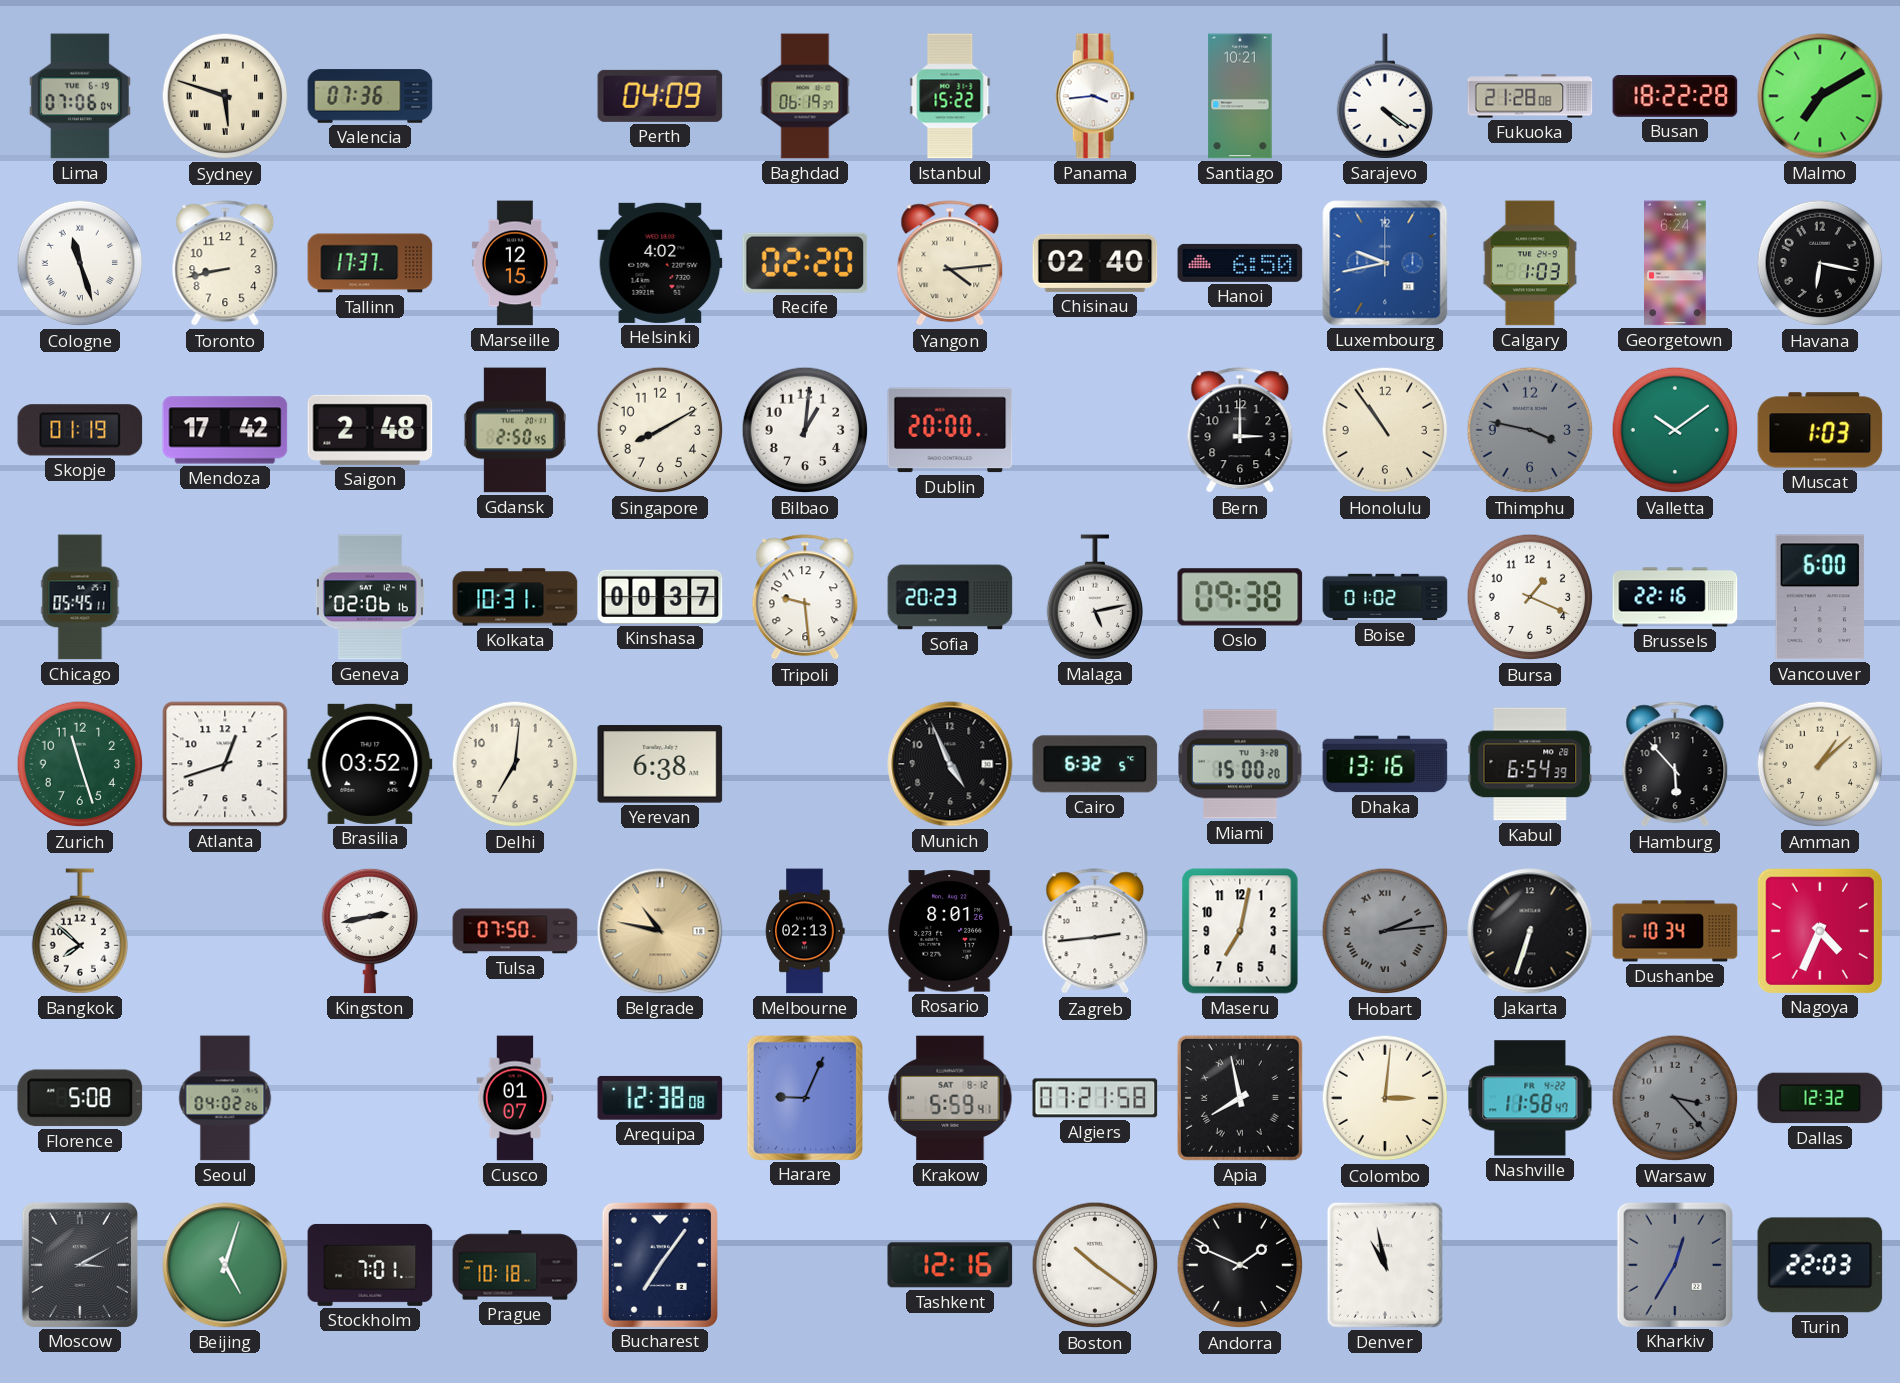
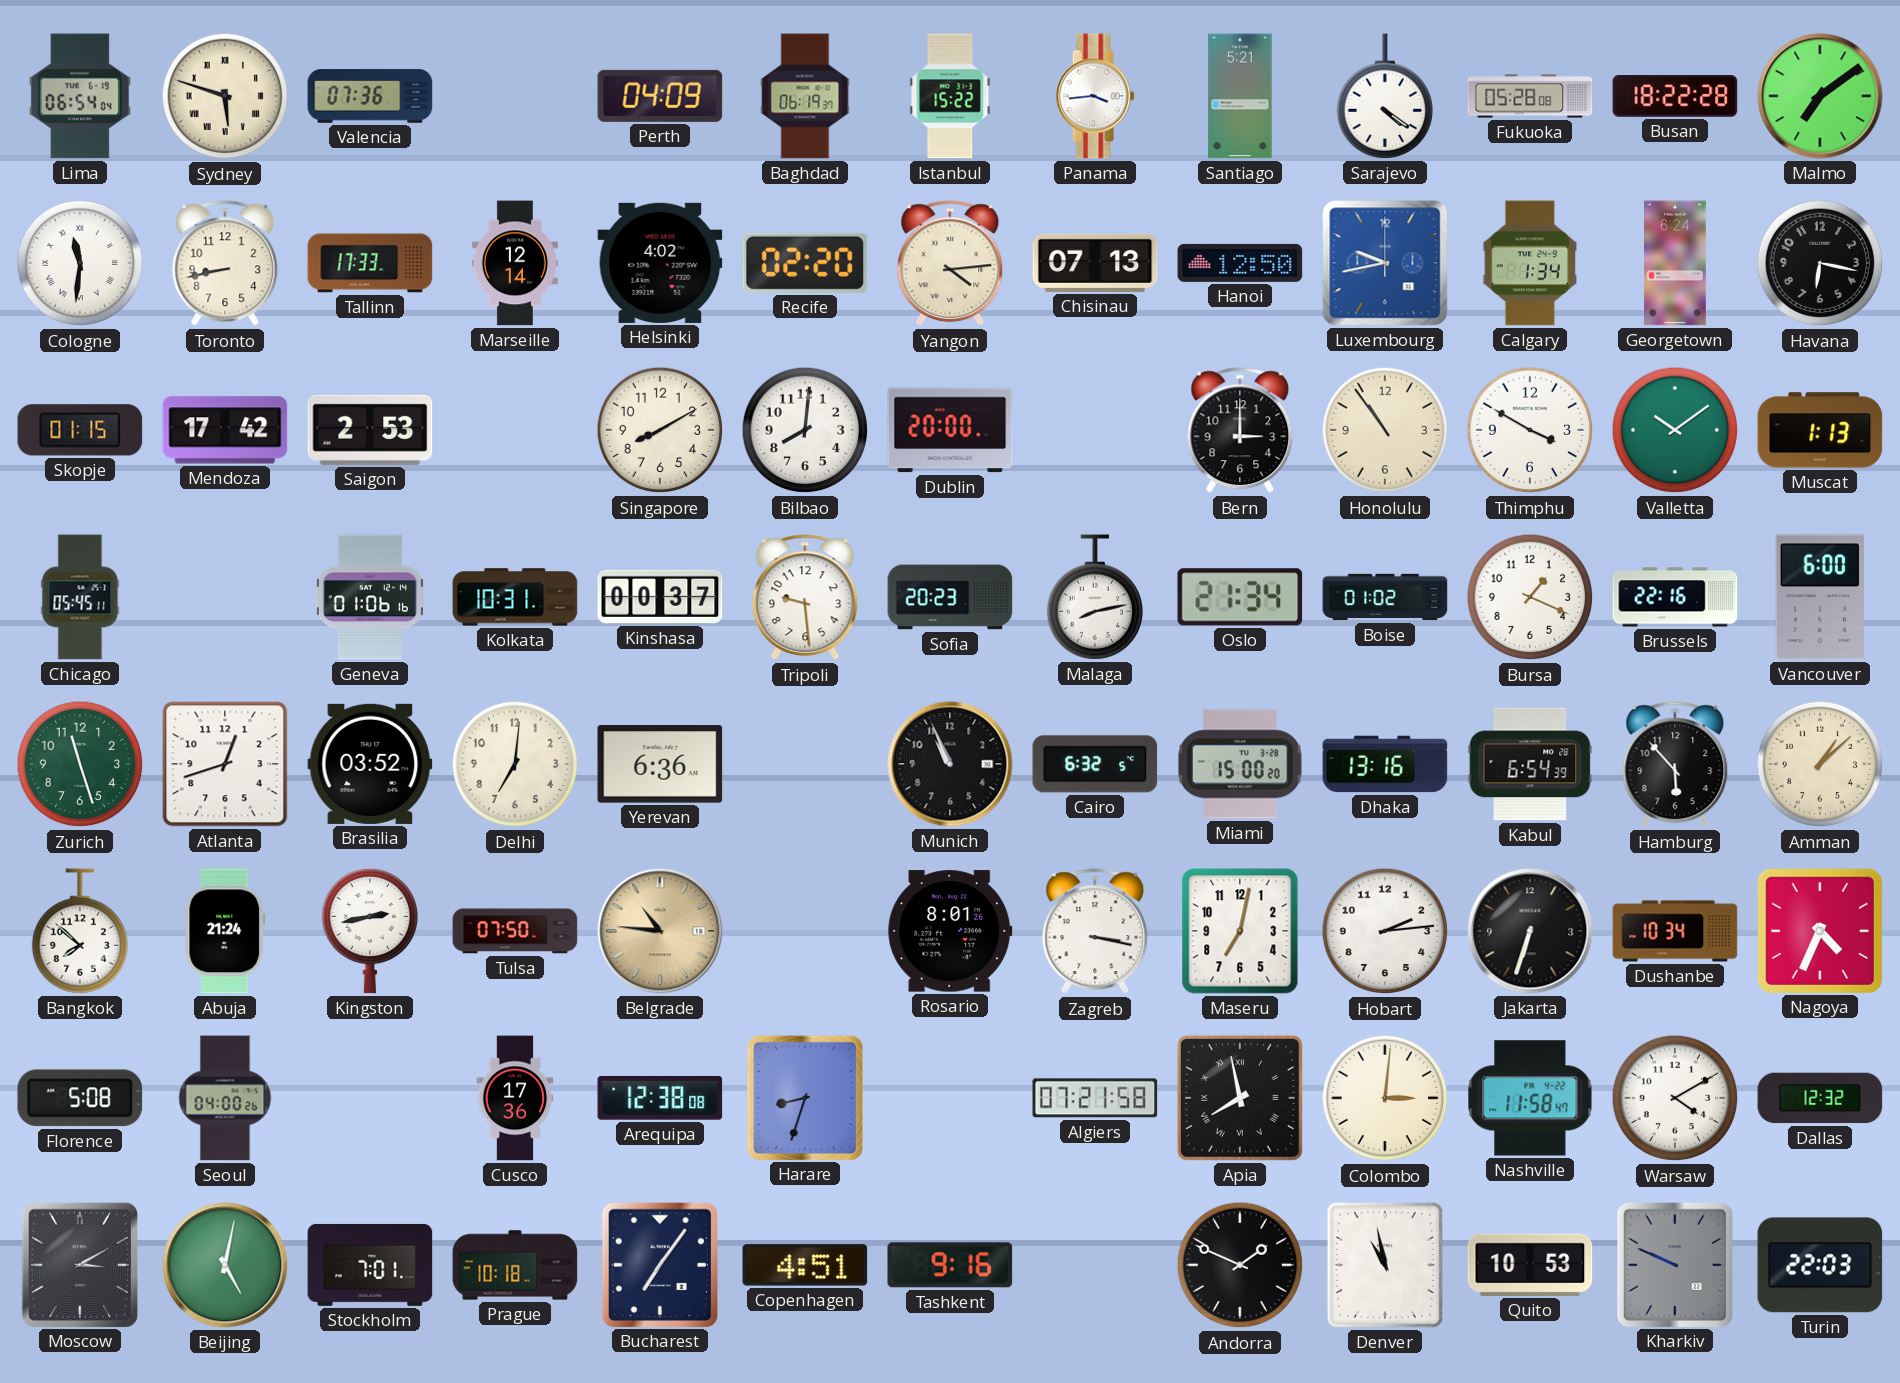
Lima: 07:06 -> 06:54 (80, 96)
Santiago: 10:21 -> 5:21 (1240, 96)
Fukuoka: 21:28 -> 05:28 (1530, 96)
Malmo: 7:10 -> 7:09 (1820, 96)
Cologne: 11:27 -> 11:31 (80, 263)
Tallinn: 17:37 -> 17:33 (370, 263)
Marseille: 12:15 -> 12:14 (515, 263)
Chisinau: 02:40 -> 07:13 (1095, 263)
Hanoi: 6:50 -> 12:50 (1240, 263)
Calgary: 1:03 -> 1:34 (1529, 263)
Skopje: 01:19 -> 01:15 (80, 430)
Saigon: 2:48 -> 2:53 (370, 430)
Gdansk: 2:50 -> none (515, 430)
Bilbao: 1:01 -> 8:01 (805, 430)
Thimphu: 3:47 -> 3:50 (1530, 430)
Thimphu dial: grey -> white (1530, 430)
Muscat: 1:03 -> 1:13 (1820, 430)
Geneva: 02:06 -> 01:06 (370, 597)
Malaga: 5:13 -> 8:13 (1094, 597)
Oslo: 09:38 -> 21:34 (1240, 597)
Yerevan: 6:38 -> 6:36 (660, 764)
Munich: 4:56 -> 10:56 (950, 764)
Abuja: none -> 21:24 (225, 931)
Belgrade: 10:47 -> 10:46 (660, 931)
Melbourne: 02:13 -> none (805, 931)
Zagreb: 2:44 -> 3:17 (1095, 932)
Hobart dial: grey -> white (1385, 931)
Hobart numerals: Roman -> Arabic (1385, 931)
Seoul: 04:02 -> 04:00 (225, 1098)
Cusco: 01:07 -> 17:36 (515, 1098)
Harare: 9:04 -> 8:33 (805, 1097)
Krakow: 5:59 -> none (950, 1098)
Warsaw: 3:23 -> 4:10 (1675, 1098)
Warsaw dial: grey -> white (1675, 1098)
Beijing: 5:03 -> 5:02 (225, 1265)
Copenhagen: none -> 4:51 (805, 1265)
Tashkent: 12:16 -> 9:16 (950, 1265)
Boston: 10:21 -> none (1095, 1265)
Quito: none -> 10:53 (1530, 1265)
Kharkiv: 12:35 -> 9:49 (1675, 1264)
